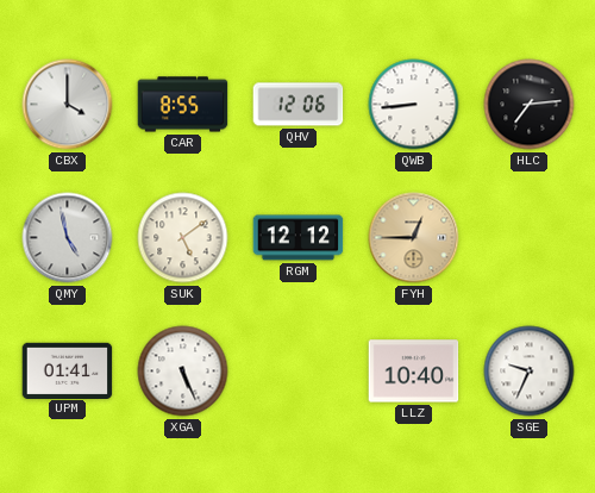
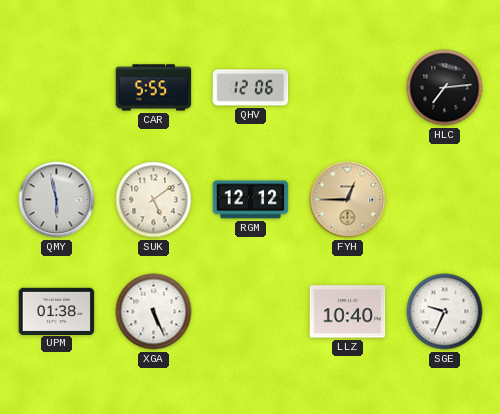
CBX: 4:00 -> none (68, 105)
CAR: 8:55 -> 5:55 (154, 88)
QWB: 8:44 -> none (414, 105)
QMY: 4:58 -> 5:58 (57, 200)
UPM: 01:41 -> 01:38 (57, 311)
